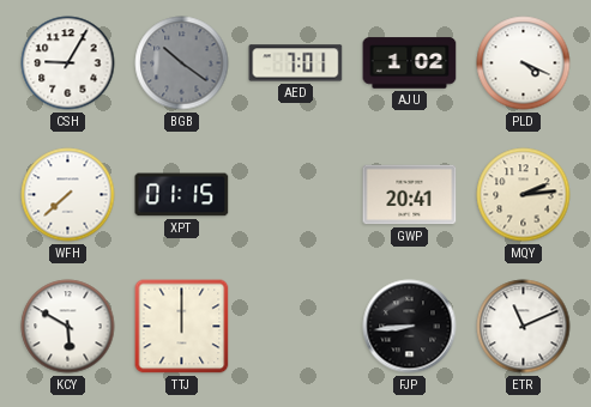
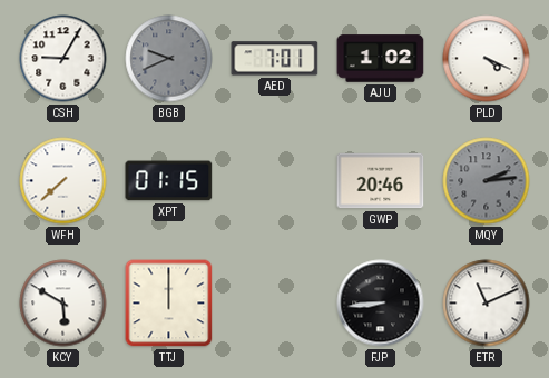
BGB: 10:21 -> 9:41 (169, 59)
GWP: 20:41 -> 20:46 (381, 181)
MQY dial: cream -> grey (487, 181)
